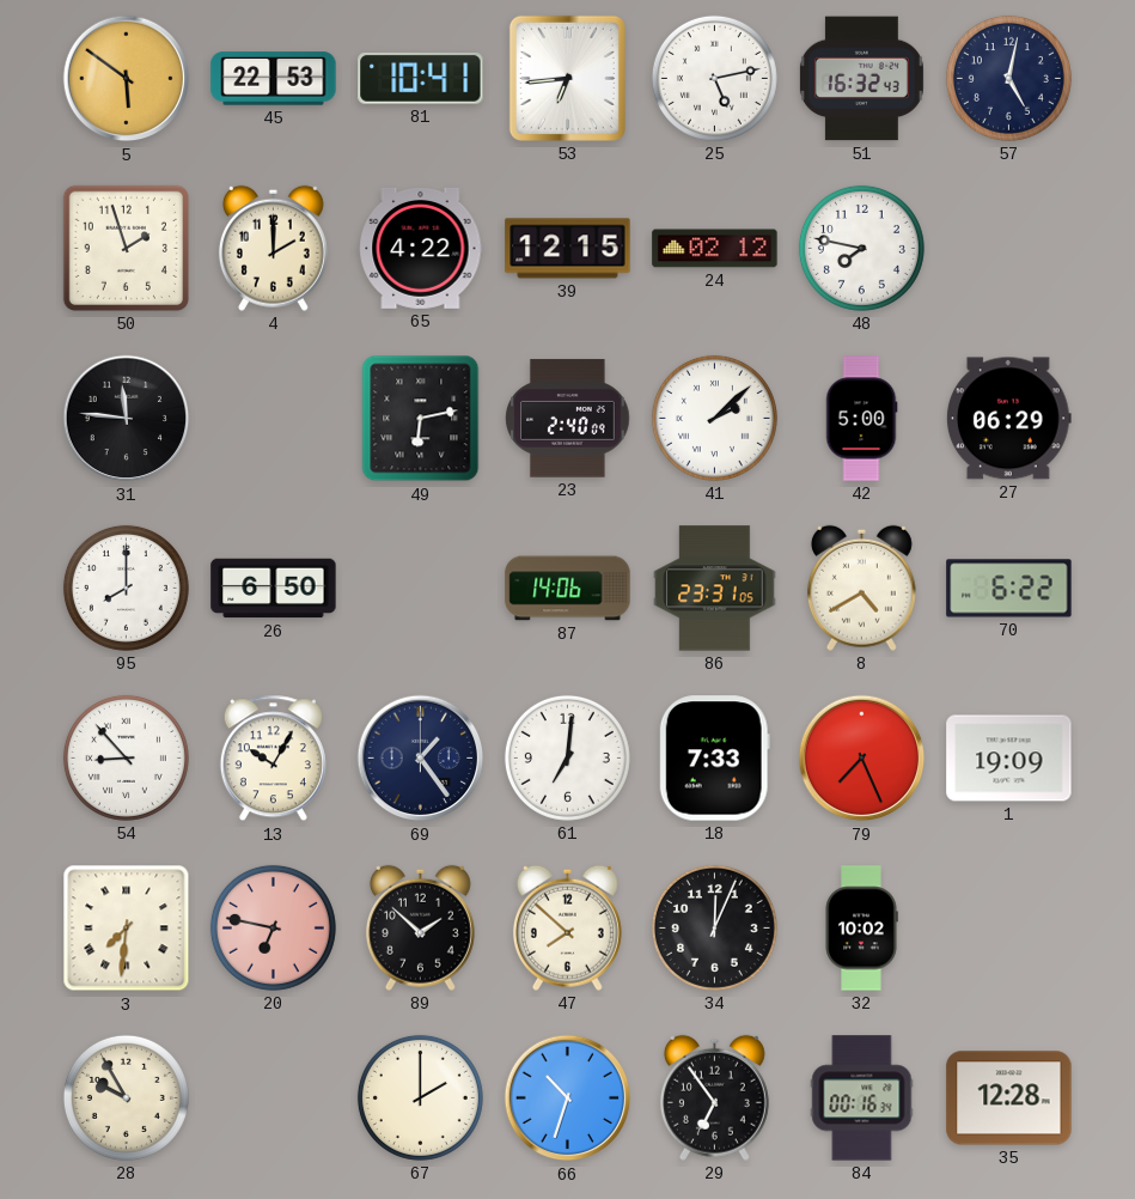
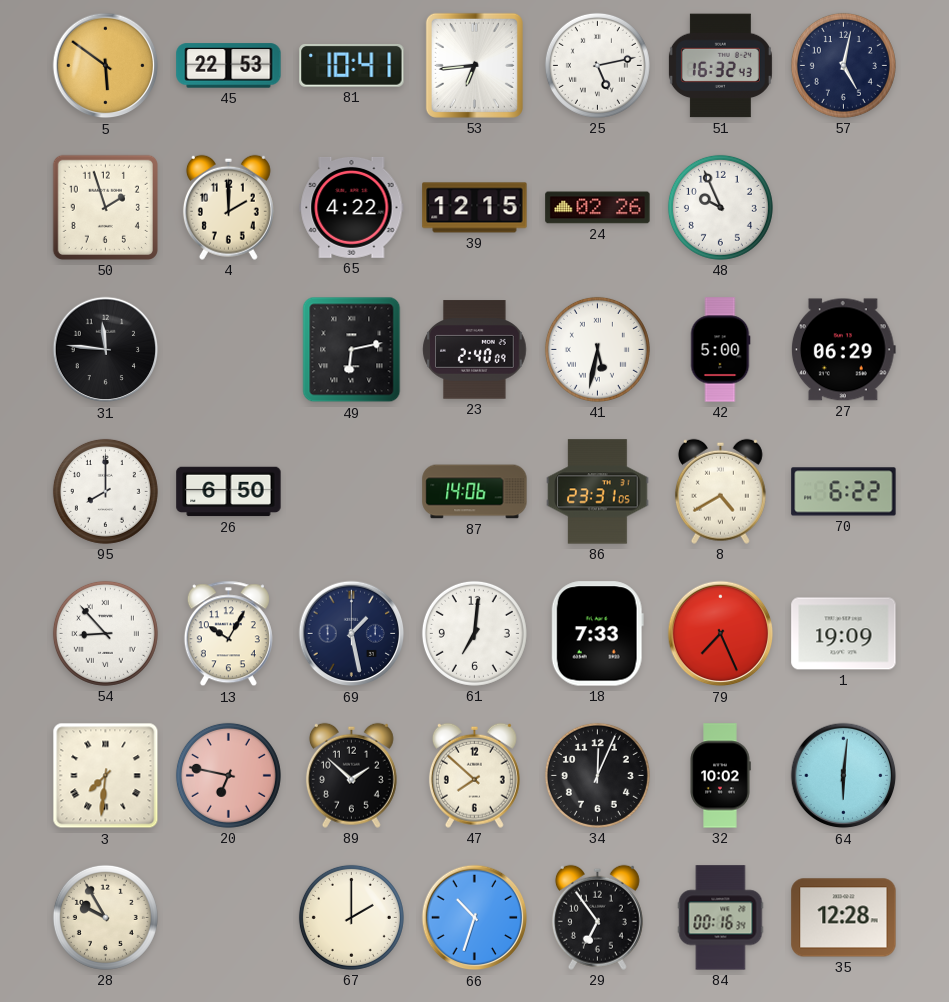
24: 02:12 -> 02:26 (598, 208)
48: 7:47 -> 9:56 (720, 207)
41: 2:08 -> 5:32 (597, 349)
69: 1:24 -> 1:28 (352, 634)
64: none -> 6:01 (844, 776)
